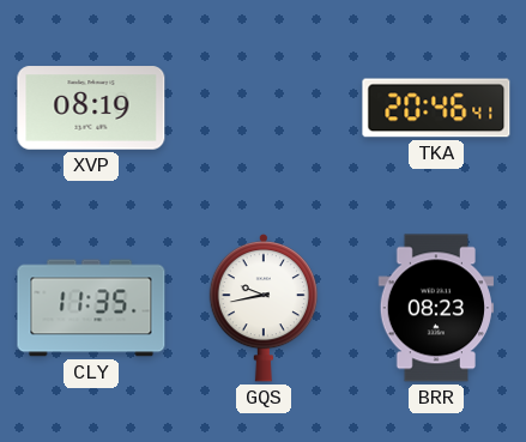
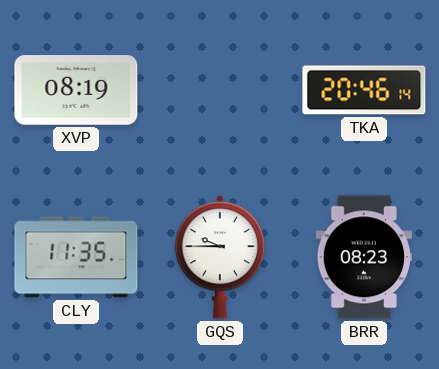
TKA: 20:46:41 -> 20:46:14 (364, 90)
GQS: 9:43 -> 9:45 (220, 257)
